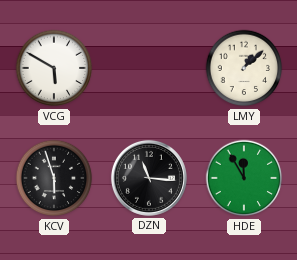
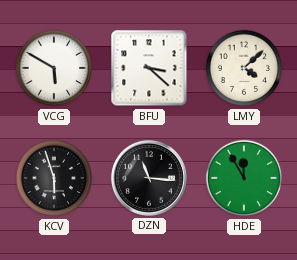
BFU: none -> 3:22 (149, 68)
LMY: 1:08 -> 4:08 (244, 68)
